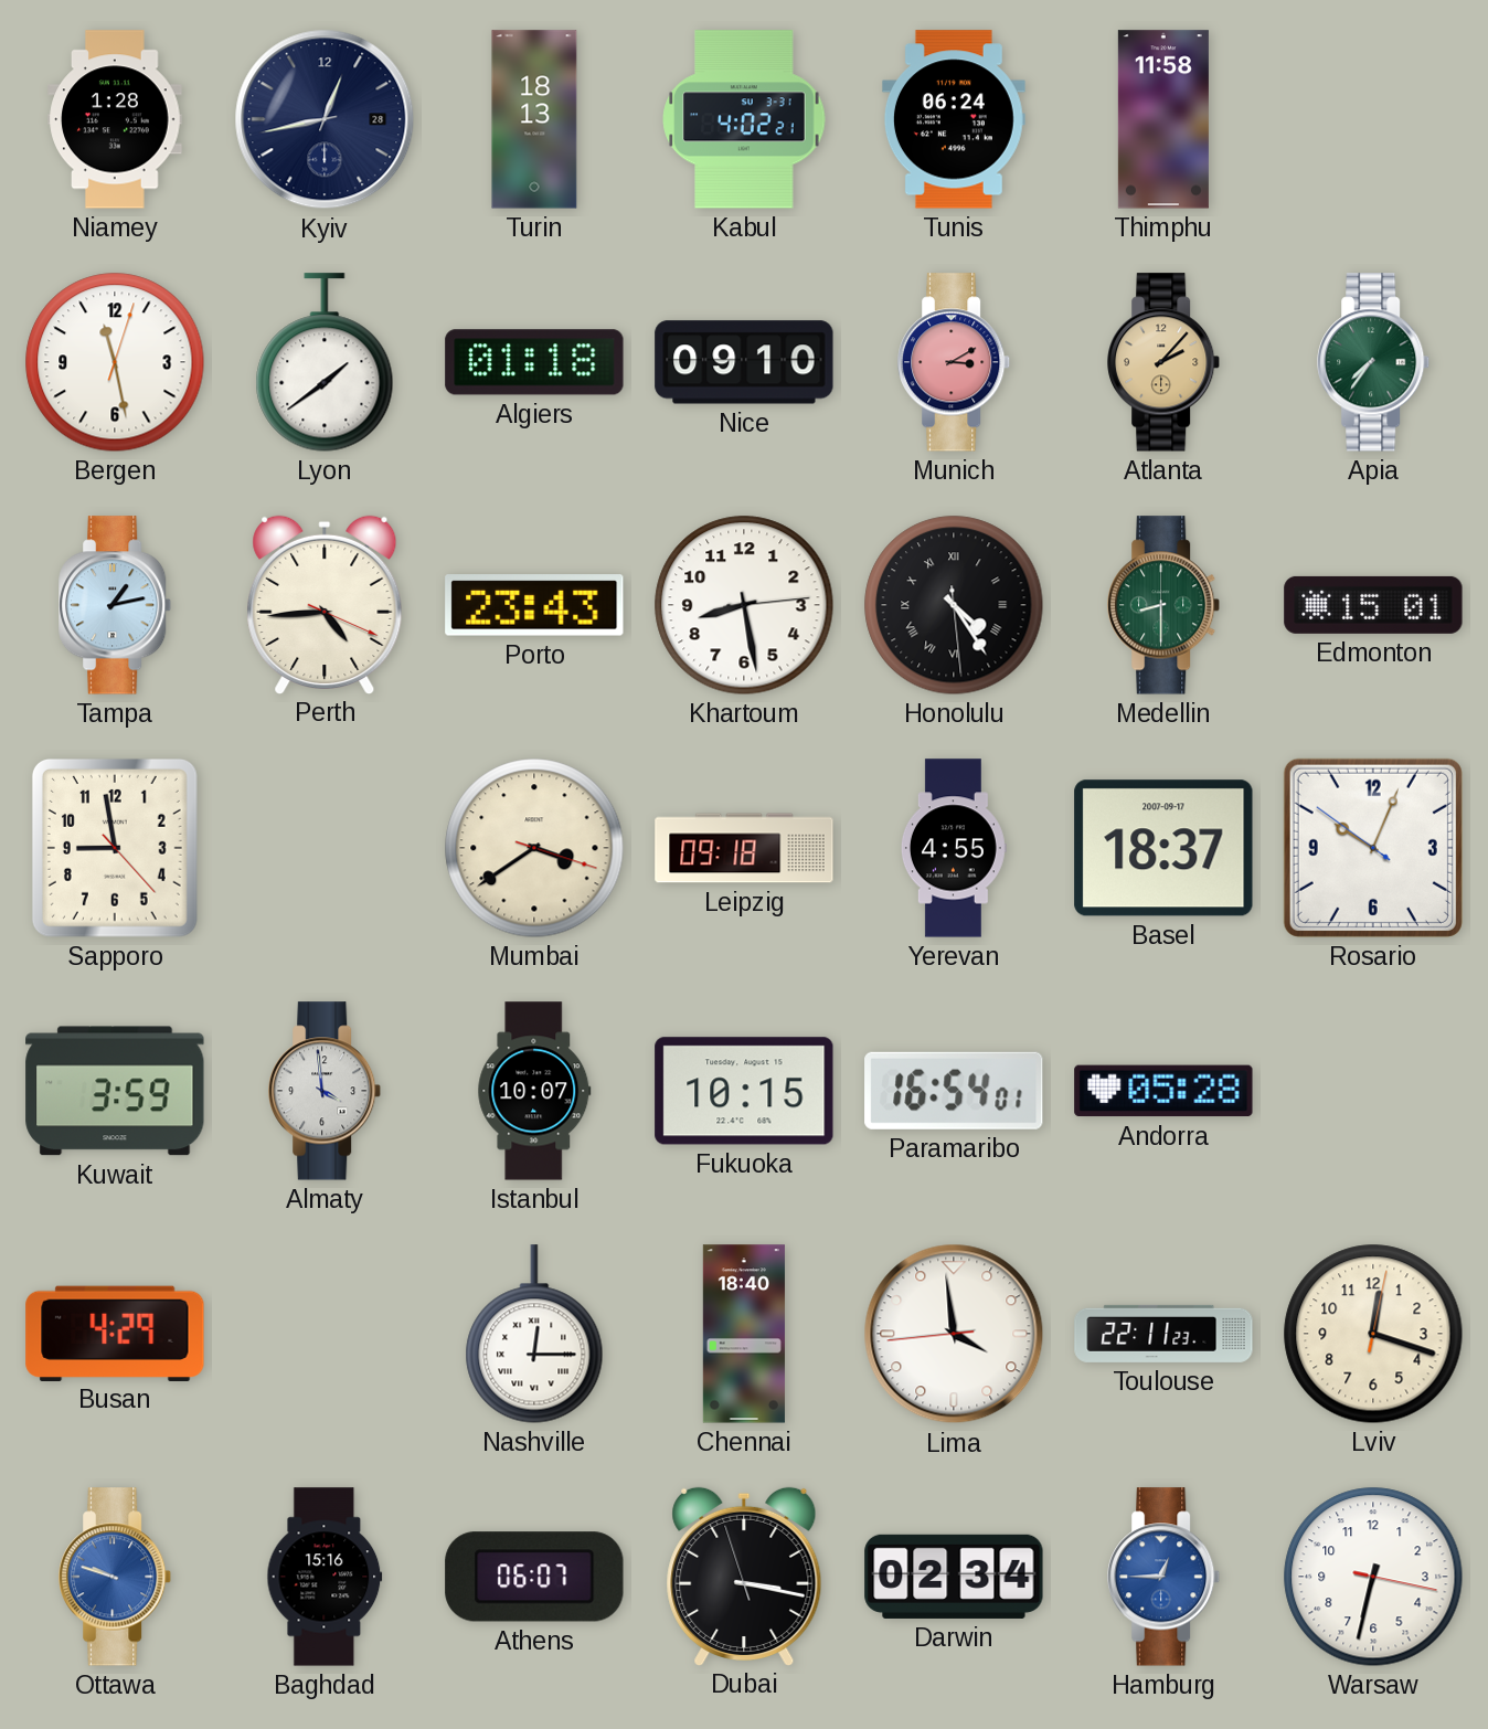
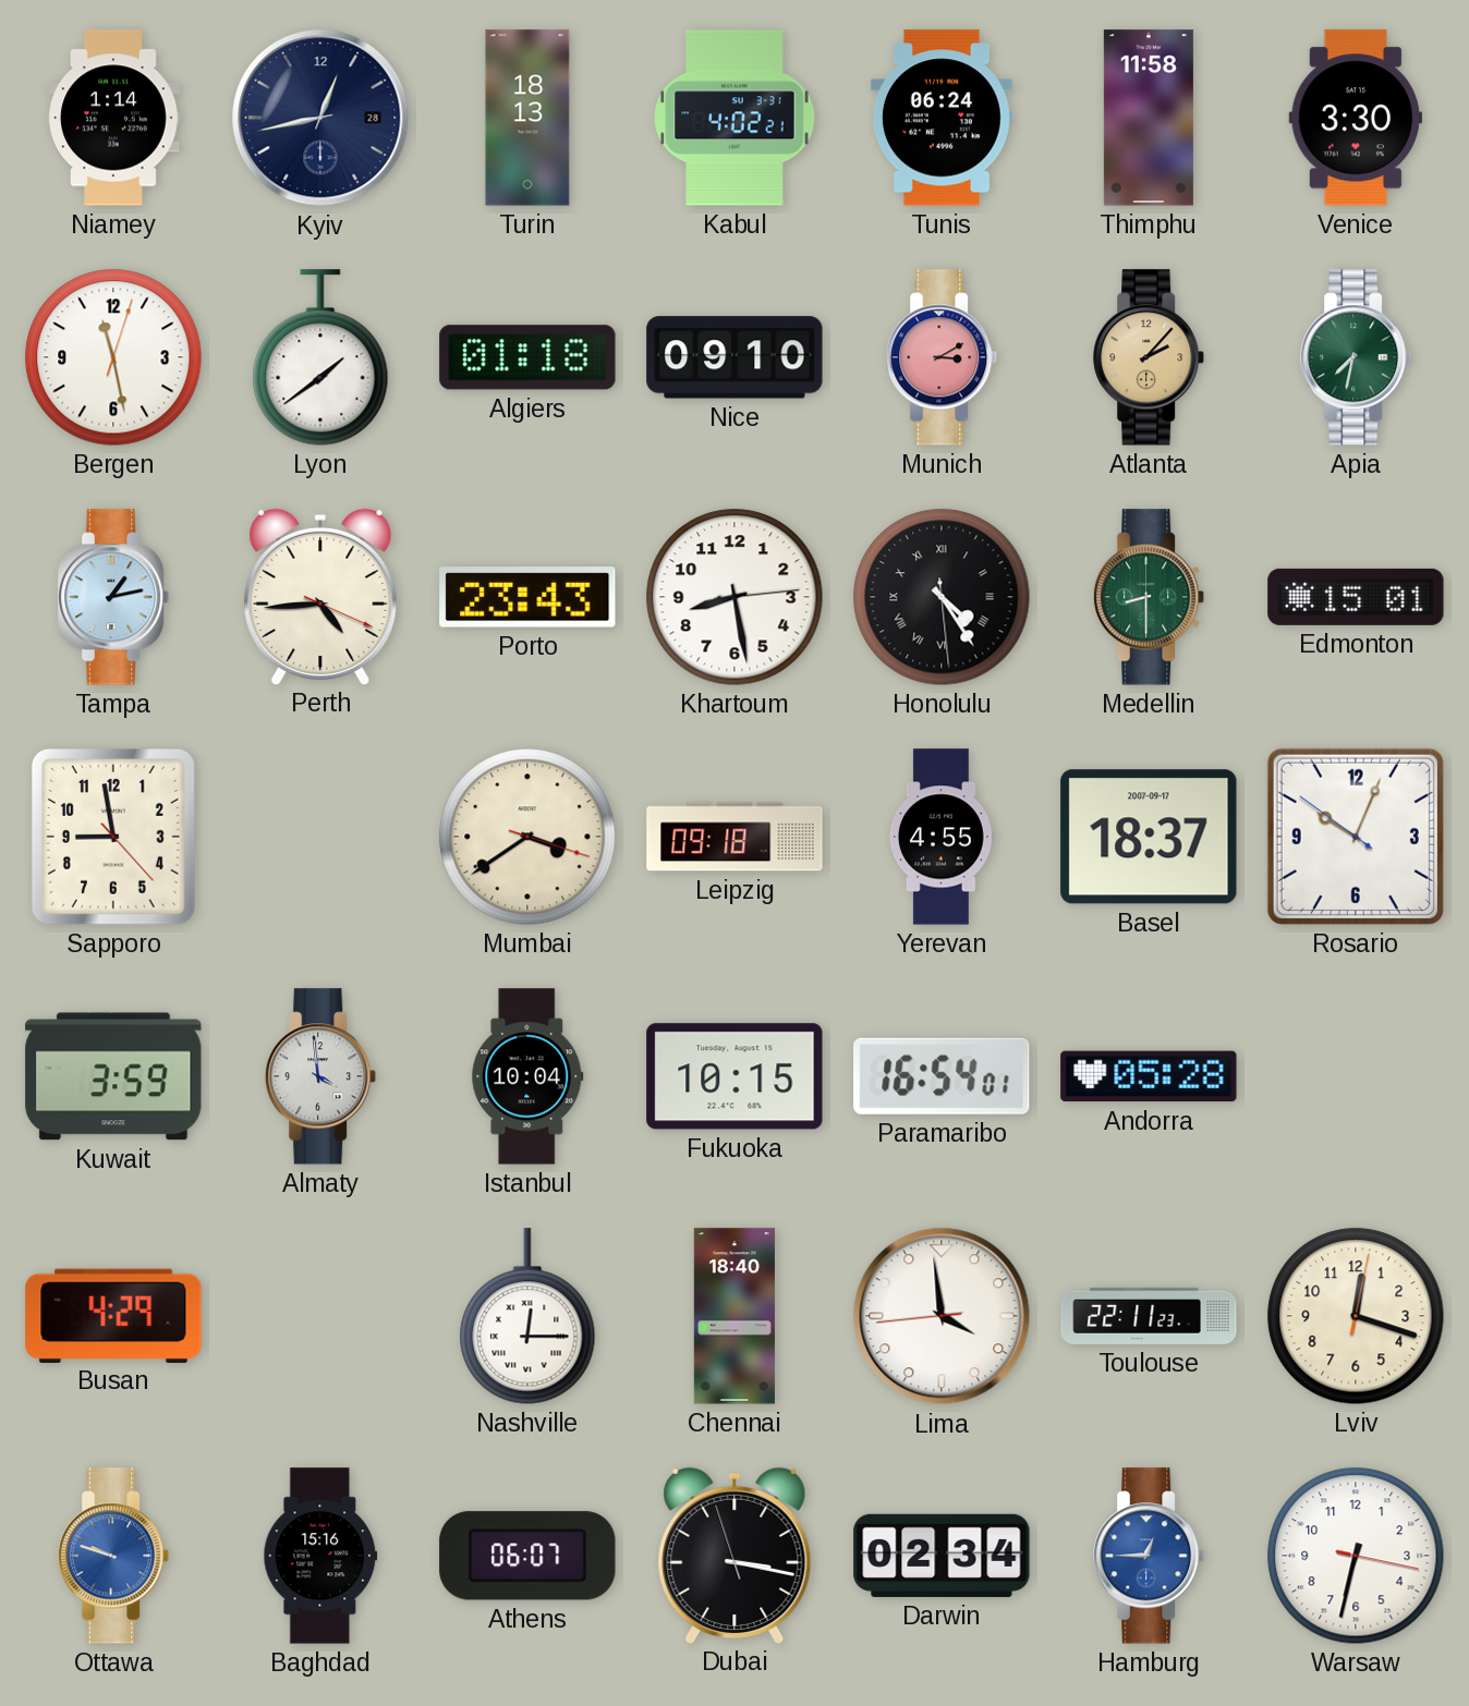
Niamey: 1:28 -> 1:14 (113, 118)
Venice: none -> 3:30 (1355, 118)
Apia: 7:36 -> 7:32 (1357, 357)
Istanbul: 10:07 -> 10:04 (527, 1076)
